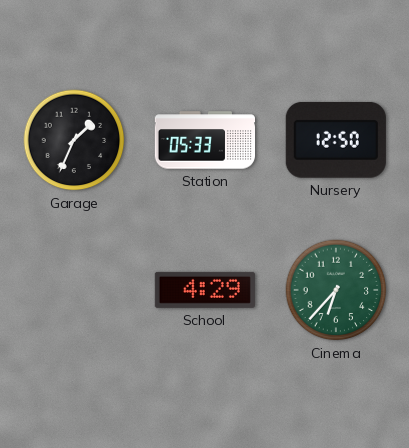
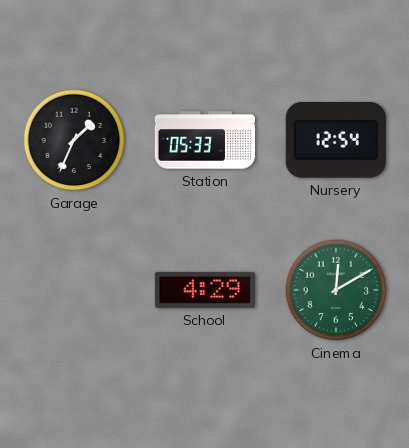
Nursery: 12:50 -> 12:54 (336, 140)
Cinema: 6:37 -> 12:10 (336, 290)
